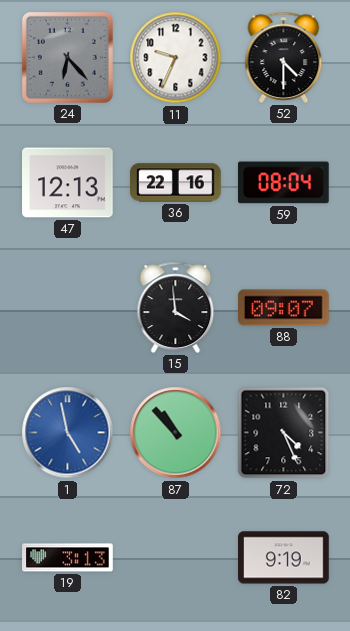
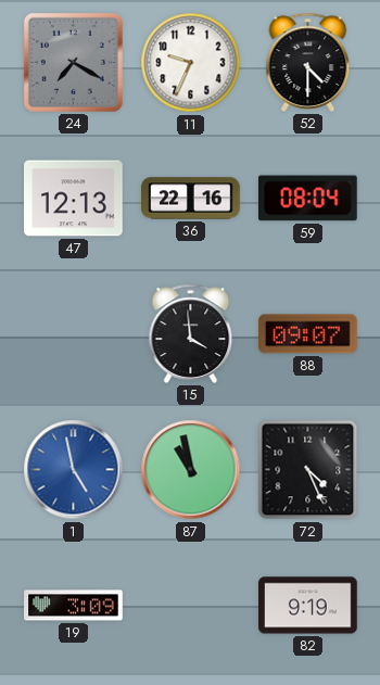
24: 6:23 -> 7:20 (73, 62)
87: 10:53 -> 10:58 (191, 470)
19: 3:13 -> 3:09 (74, 606)
